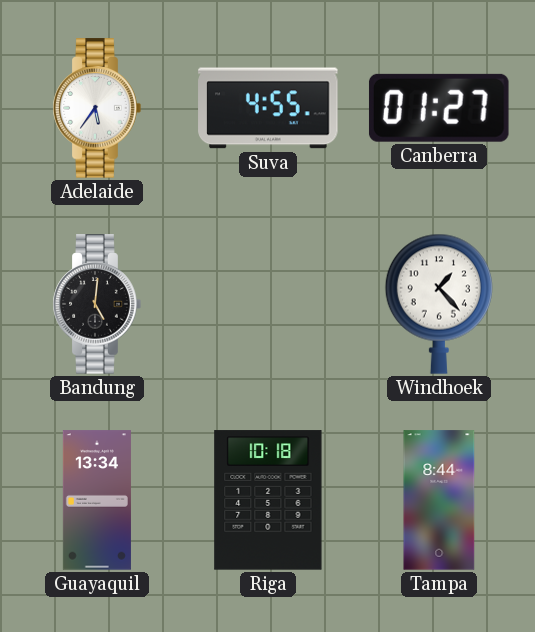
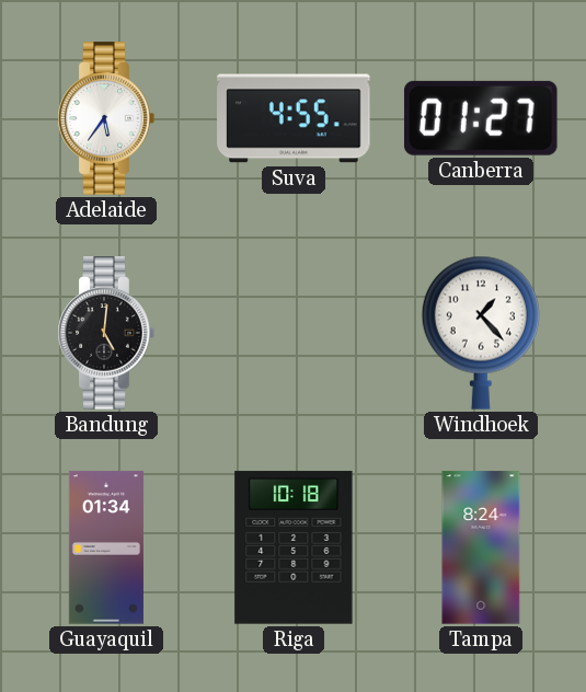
Guayaquil: 13:34 -> 01:34 (106, 547)
Tampa: 8:44 -> 8:24 (481, 547)
